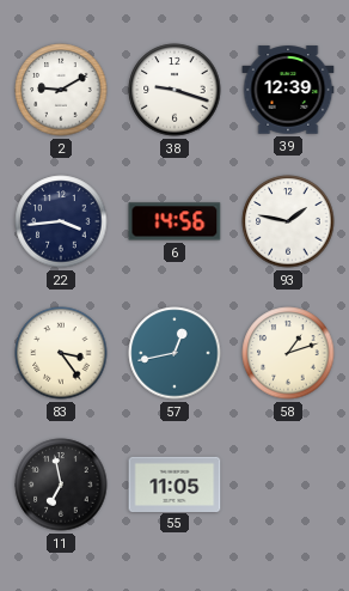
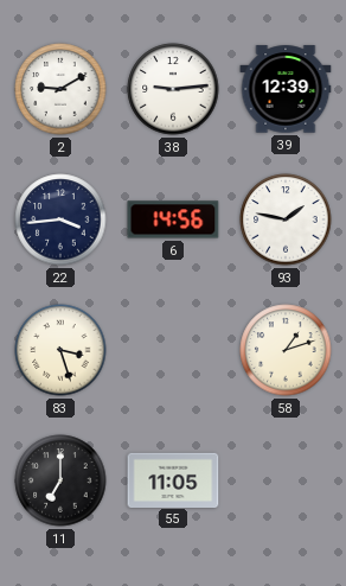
38: 9:18 -> 9:14 (173, 89)
83: 3:24 -> 3:27 (60, 350)
57: 12:43 -> none (174, 353)
11: 6:58 -> 7:00 (60, 480)
